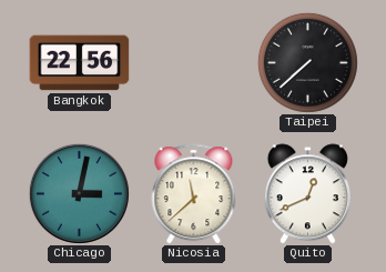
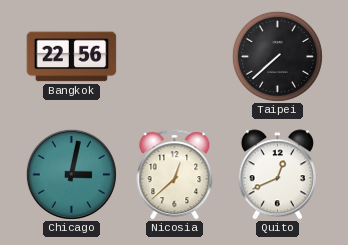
Nicosia: 11:38 -> 12:38 (175, 175)
